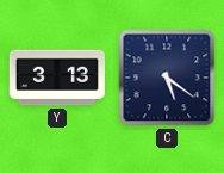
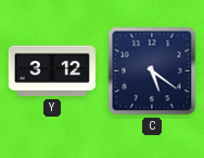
Y: 3:13 -> 3:12 (52, 71)
